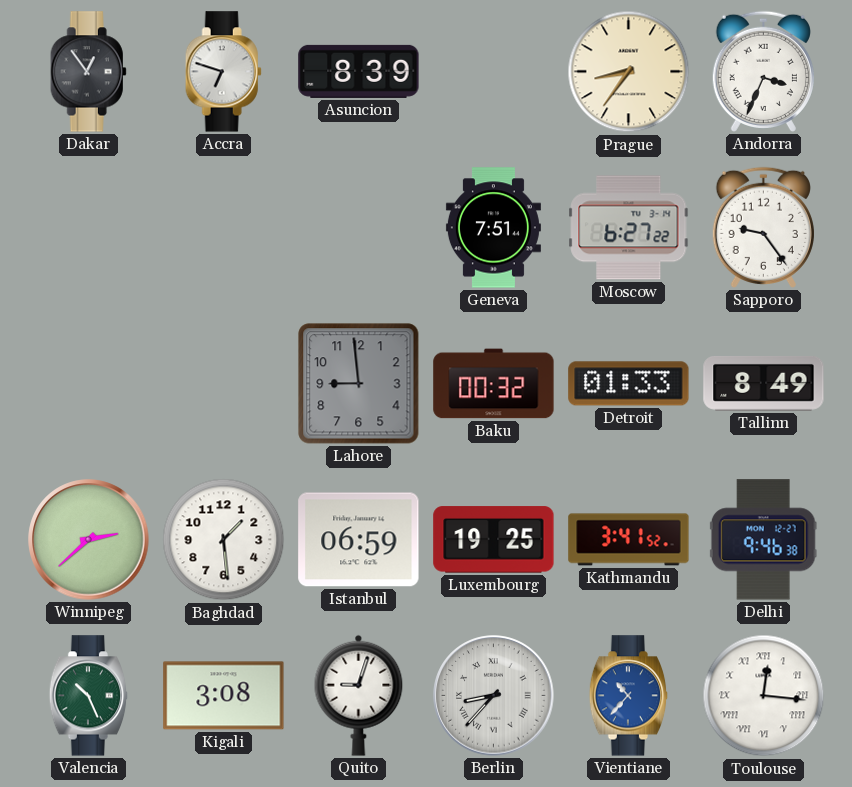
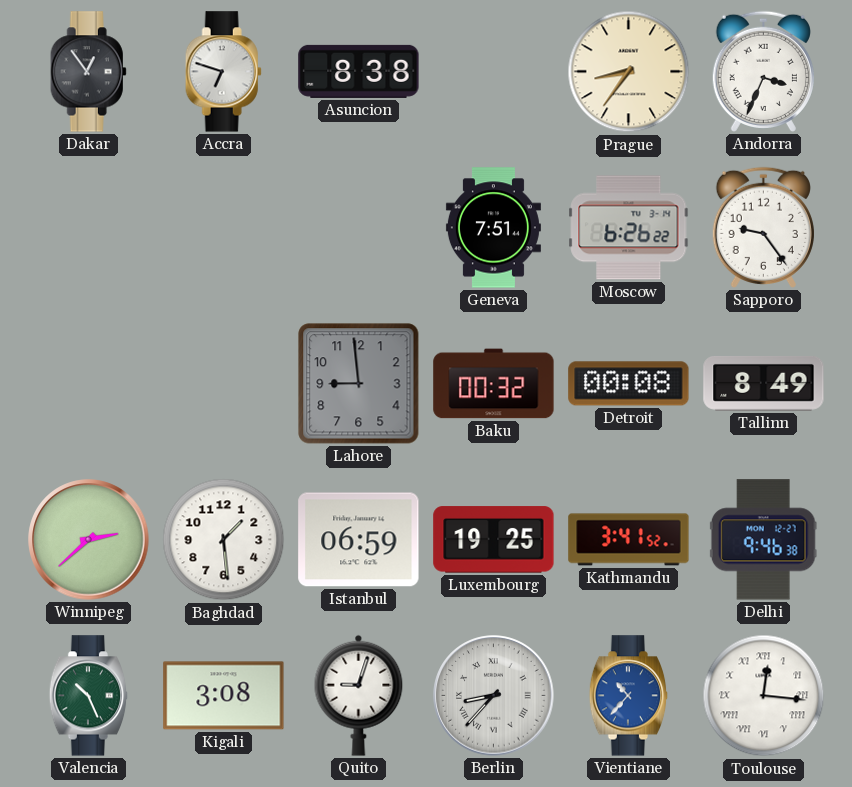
Asuncion: 8:39 -> 8:38 (359, 71)
Moscow: 6:27 -> 6:26 (629, 228)
Detroit: 01:33 -> 00:08 (629, 384)
